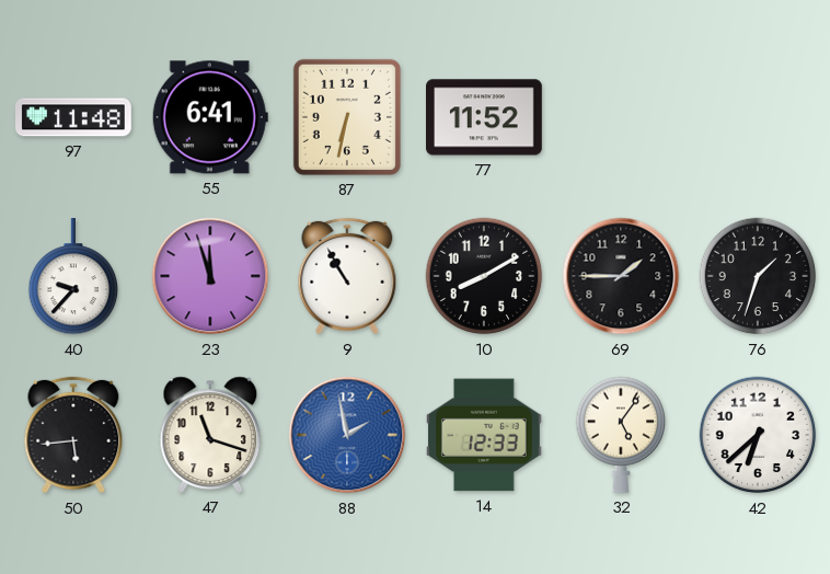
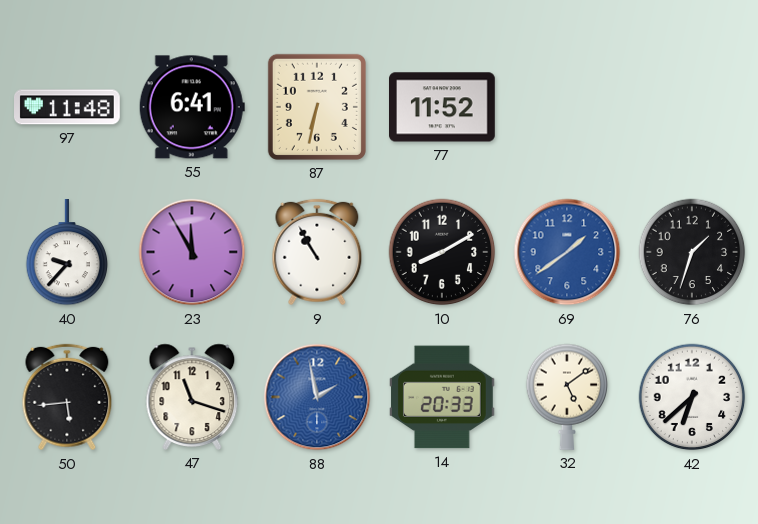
23: 11:57 -> 11:55 (192, 252)
69: 1:45 -> 1:39 (567, 252)
69 dial: black -> blue (567, 252)
14: 12:33 -> 20:33 (443, 397)
32: 5:06 -> 5:09 (567, 397)
